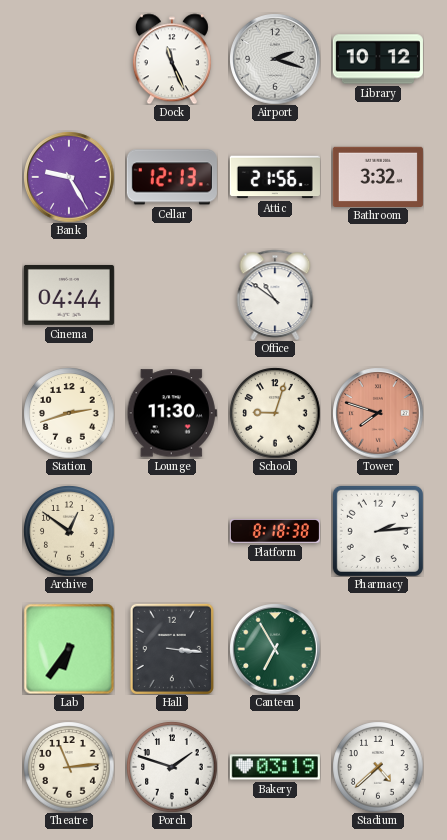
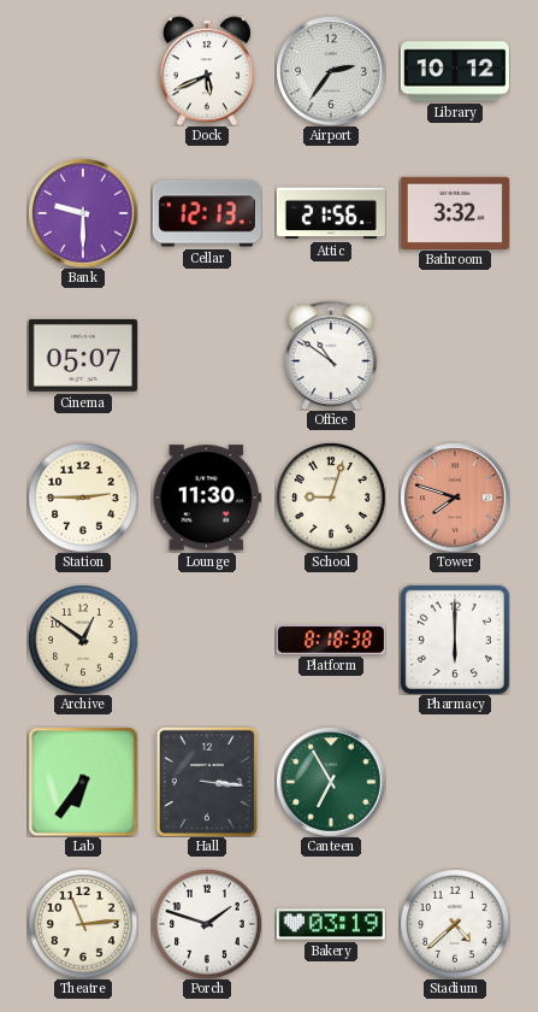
Dock: 11:26 -> 5:41 (207, 71)
Airport: 2:18 -> 2:36 (331, 71)
Bank: 9:25 -> 9:30 (83, 213)
Cinema: 04:44 -> 05:07 (83, 355)
Station: 2:42 -> 2:45 (83, 498)
Pharmacy: 2:14 -> 6:00 (455, 640)
